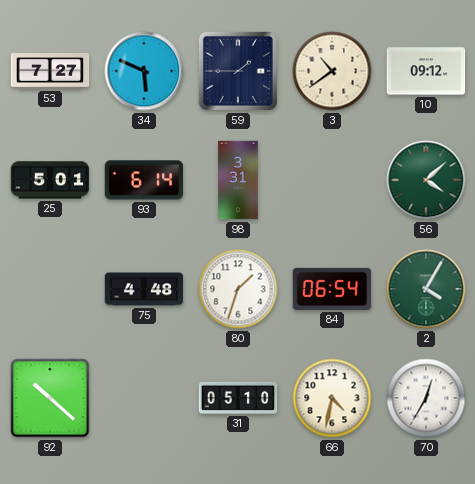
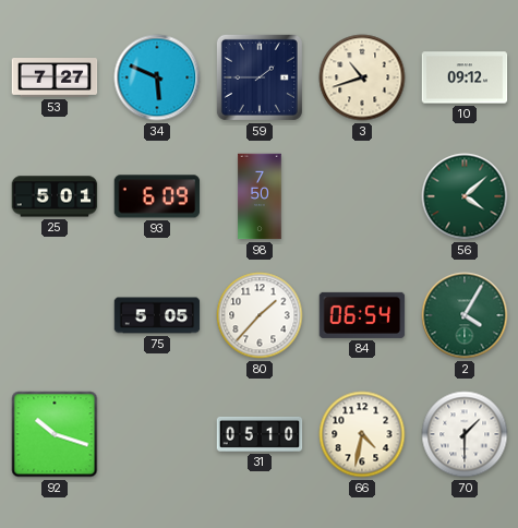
3: 10:39 -> 10:42 (362, 77)
93: 6:14 -> 6:09 (157, 196)
98: 3:31 -> 7:50 (260, 196)
75: 4:48 -> 5:05 (157, 315)
80: 1:33 -> 1:37 (260, 315)
92: 10:22 -> 10:18 (55, 434)
70: 12:35 -> 1:30 (465, 434)
